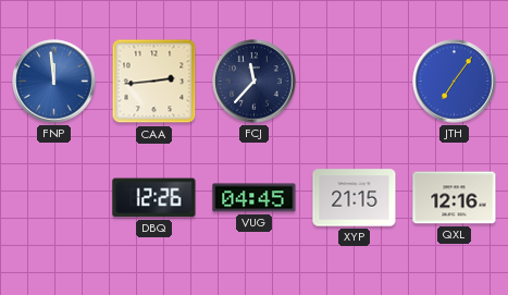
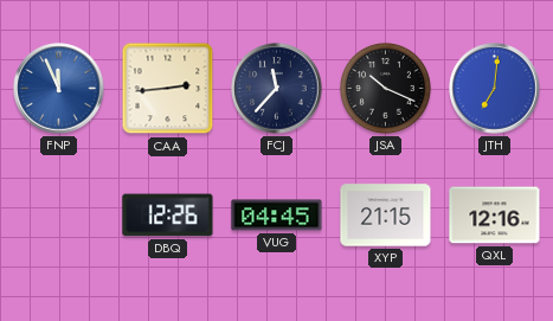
FNP: 11:59 -> 11:56 (59, 89)
JSA: none -> 10:19 (385, 88)
JTH: 7:06 -> 7:01 (495, 89)
